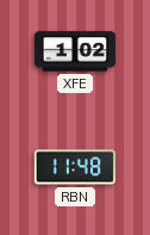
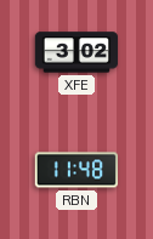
XFE: 1:02 -> 3:02 (76, 52)
